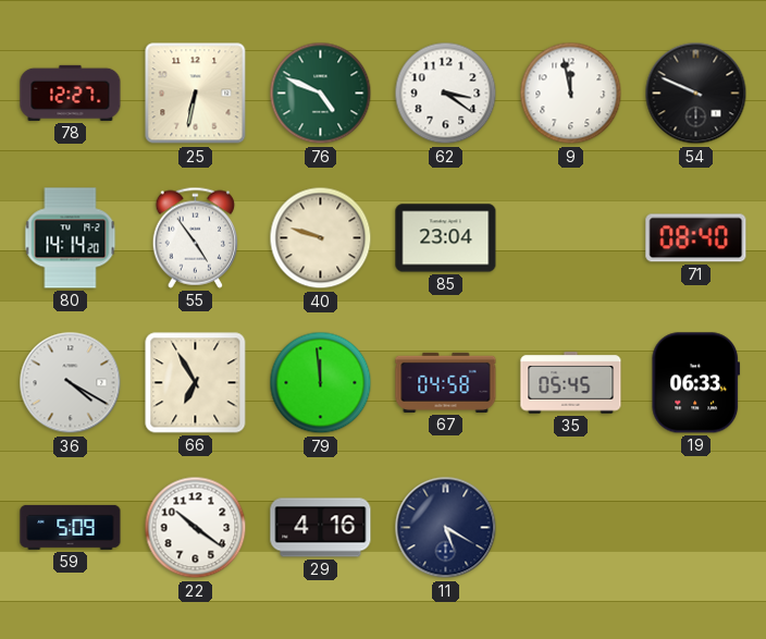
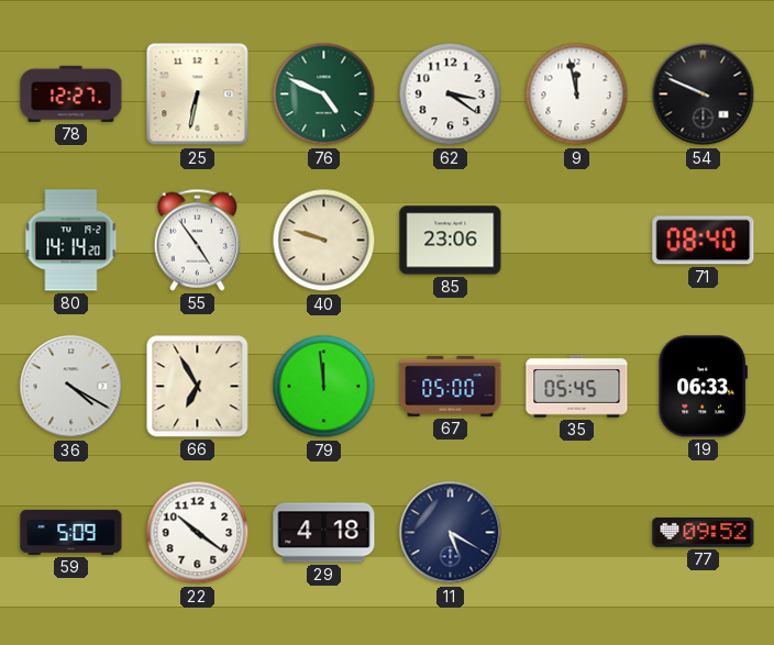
85: 23:04 -> 23:06 (451, 241)
67: 04:58 -> 05:00 (451, 386)
29: 4:16 -> 4:18 (324, 533)
77: none -> 09:52 (704, 532)
